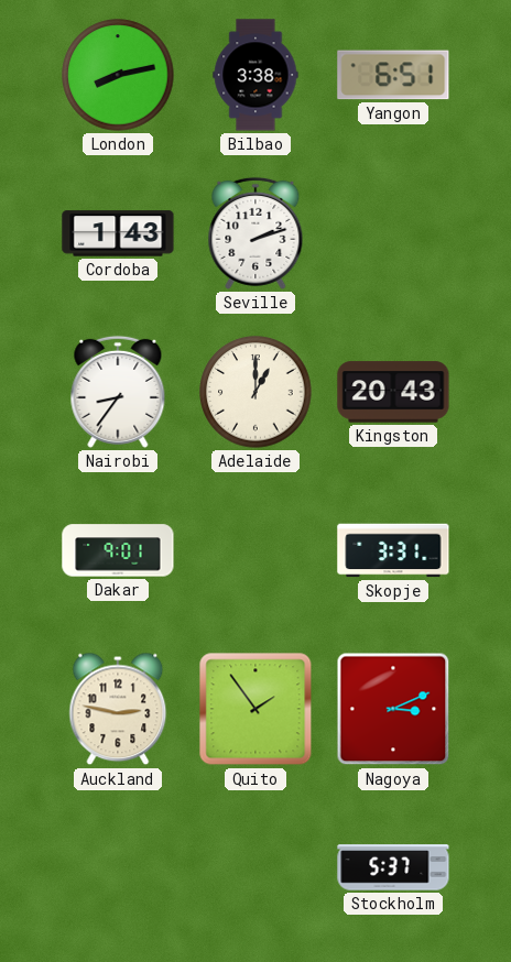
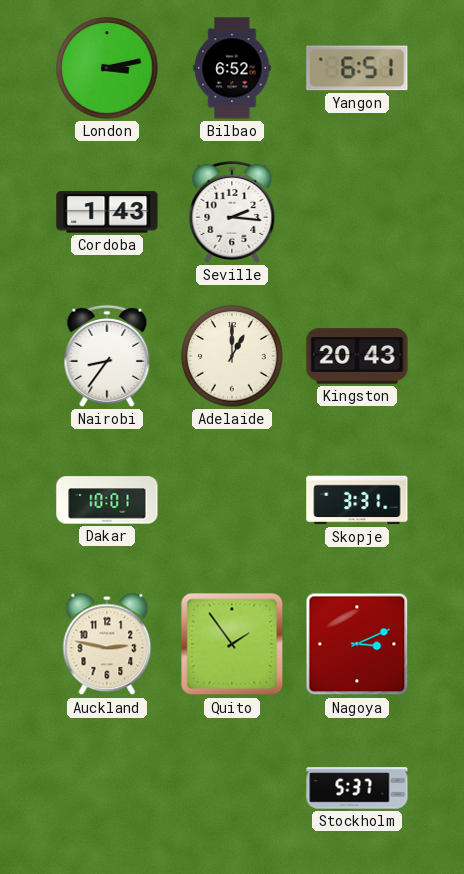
London: 8:13 -> 3:13 (107, 68)
Bilbao: 3:38 -> 6:52 (232, 68)
Seville: 2:12 -> 2:16 (232, 212)
Dakar: 9:01 -> 10:01 (107, 500)
